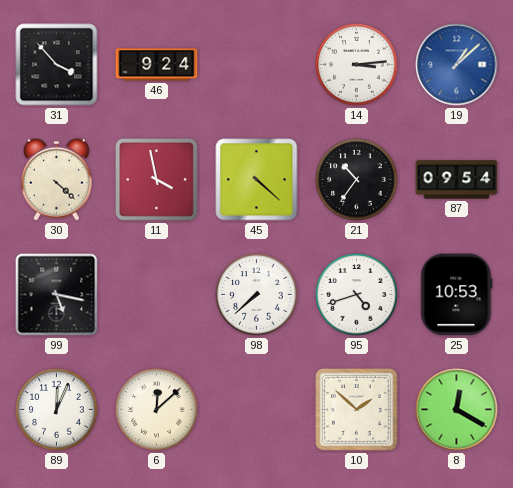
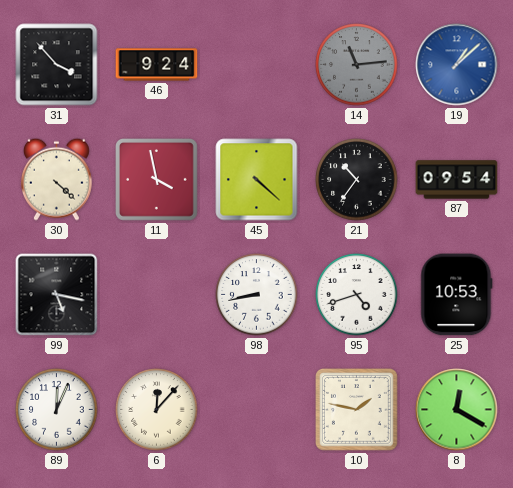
14: 3:14 -> 11:14 (357, 65)
14 dial: white -> grey (357, 65)
98: 7:38 -> 8:43 (257, 295)
6: 12:08 -> 12:07 (157, 410)
10: 1:52 -> 1:47 (357, 410)
